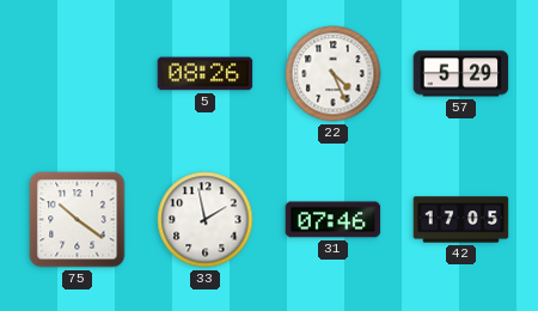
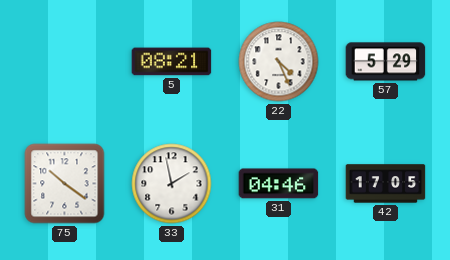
5: 08:26 -> 08:21 (172, 62)
31: 07:46 -> 04:46 (279, 184)
